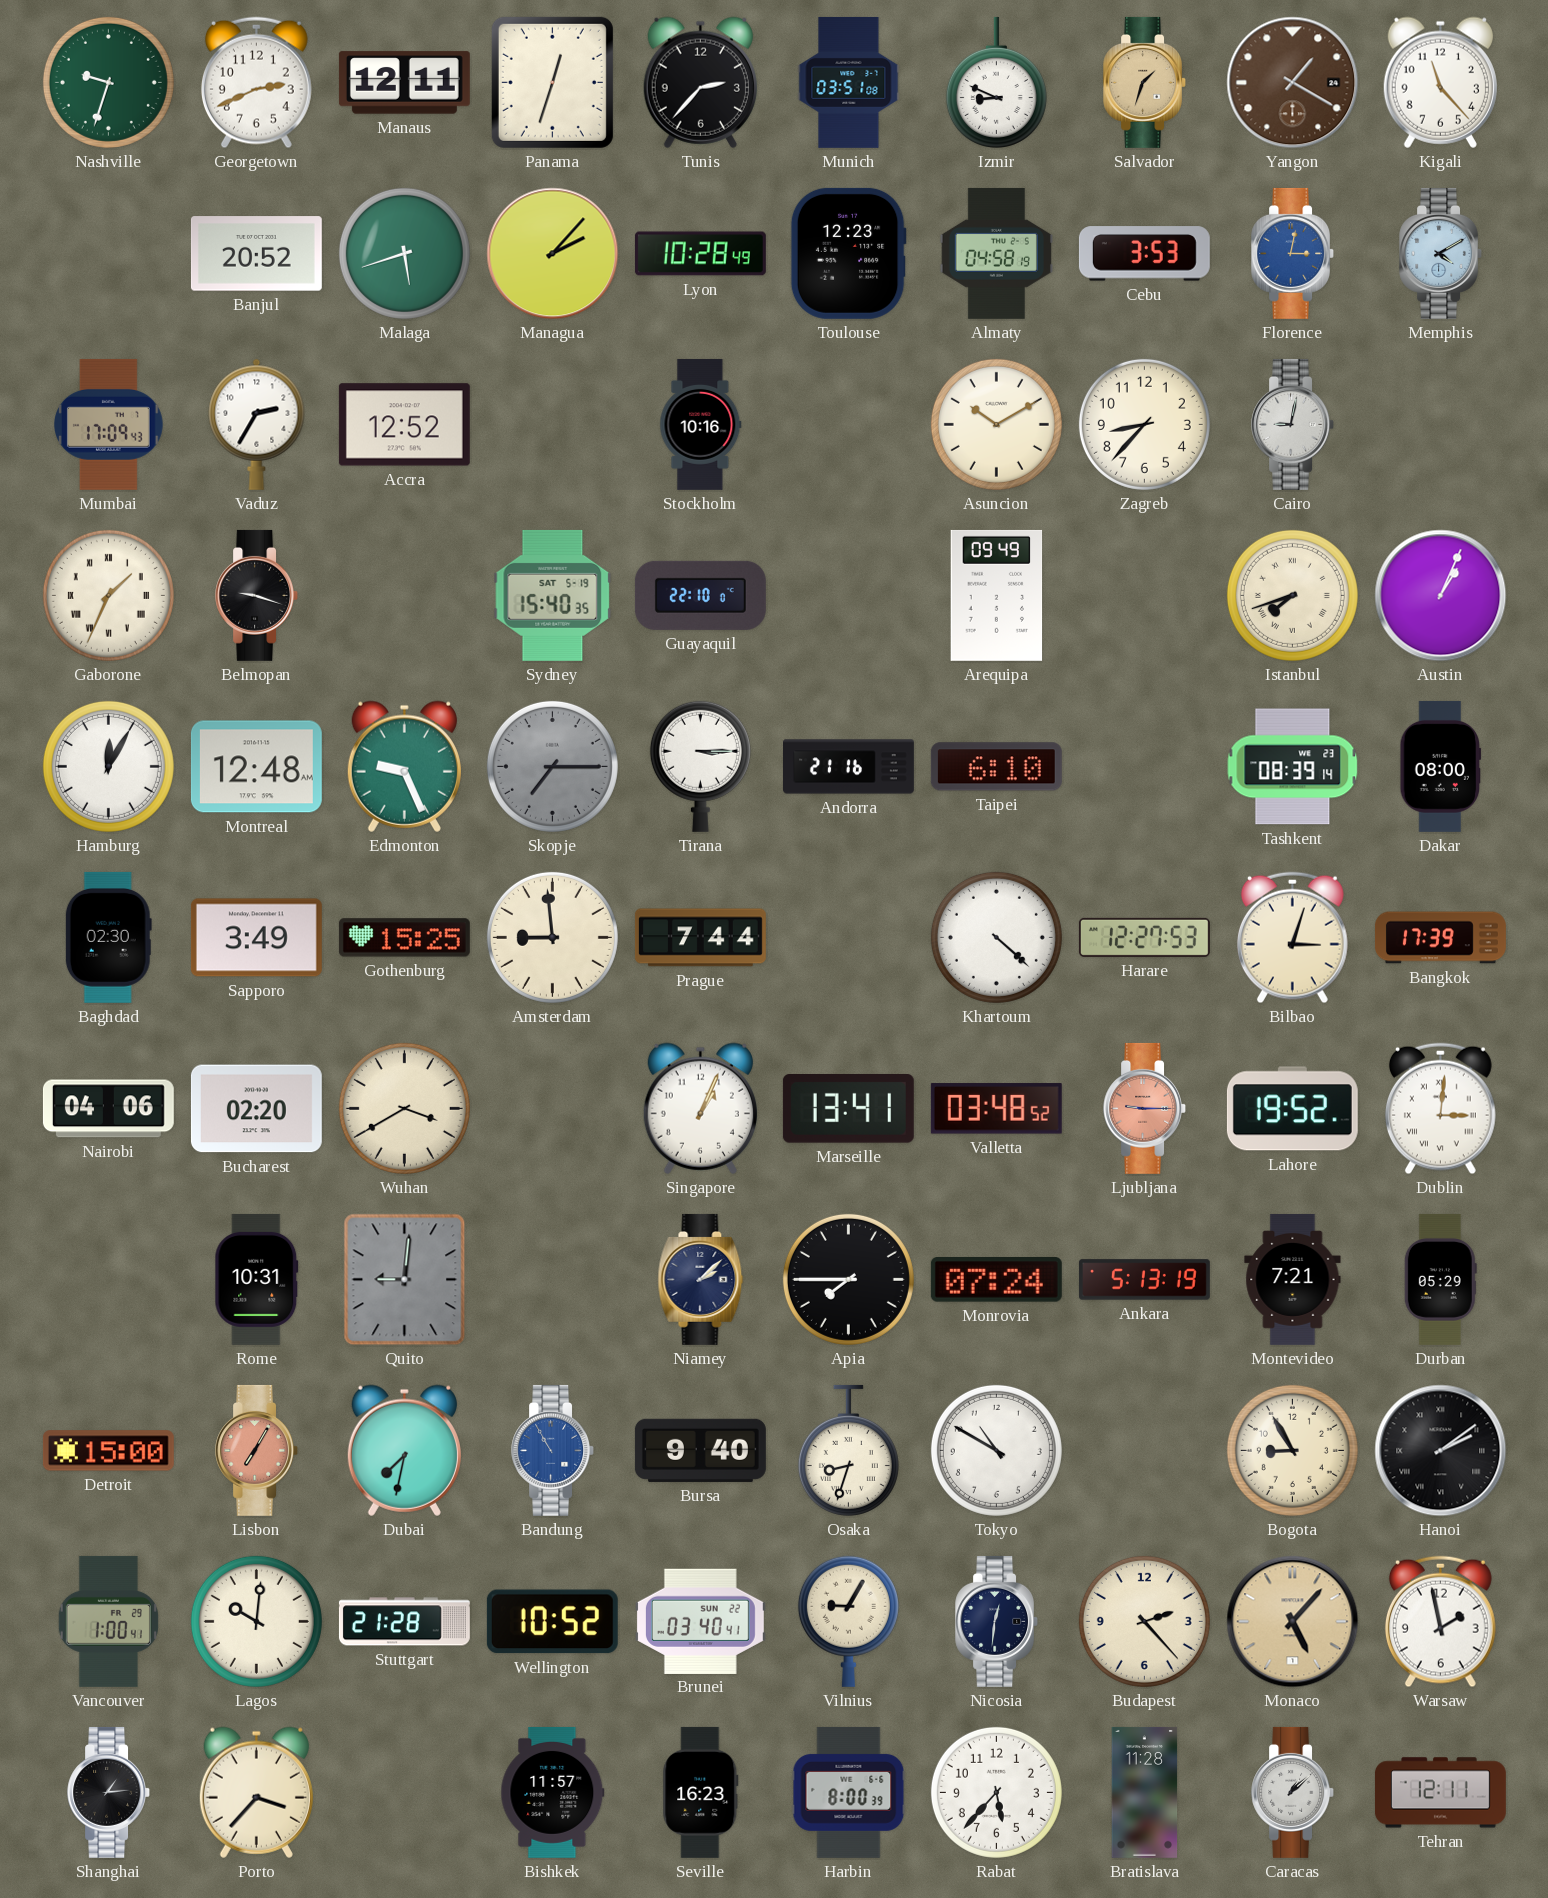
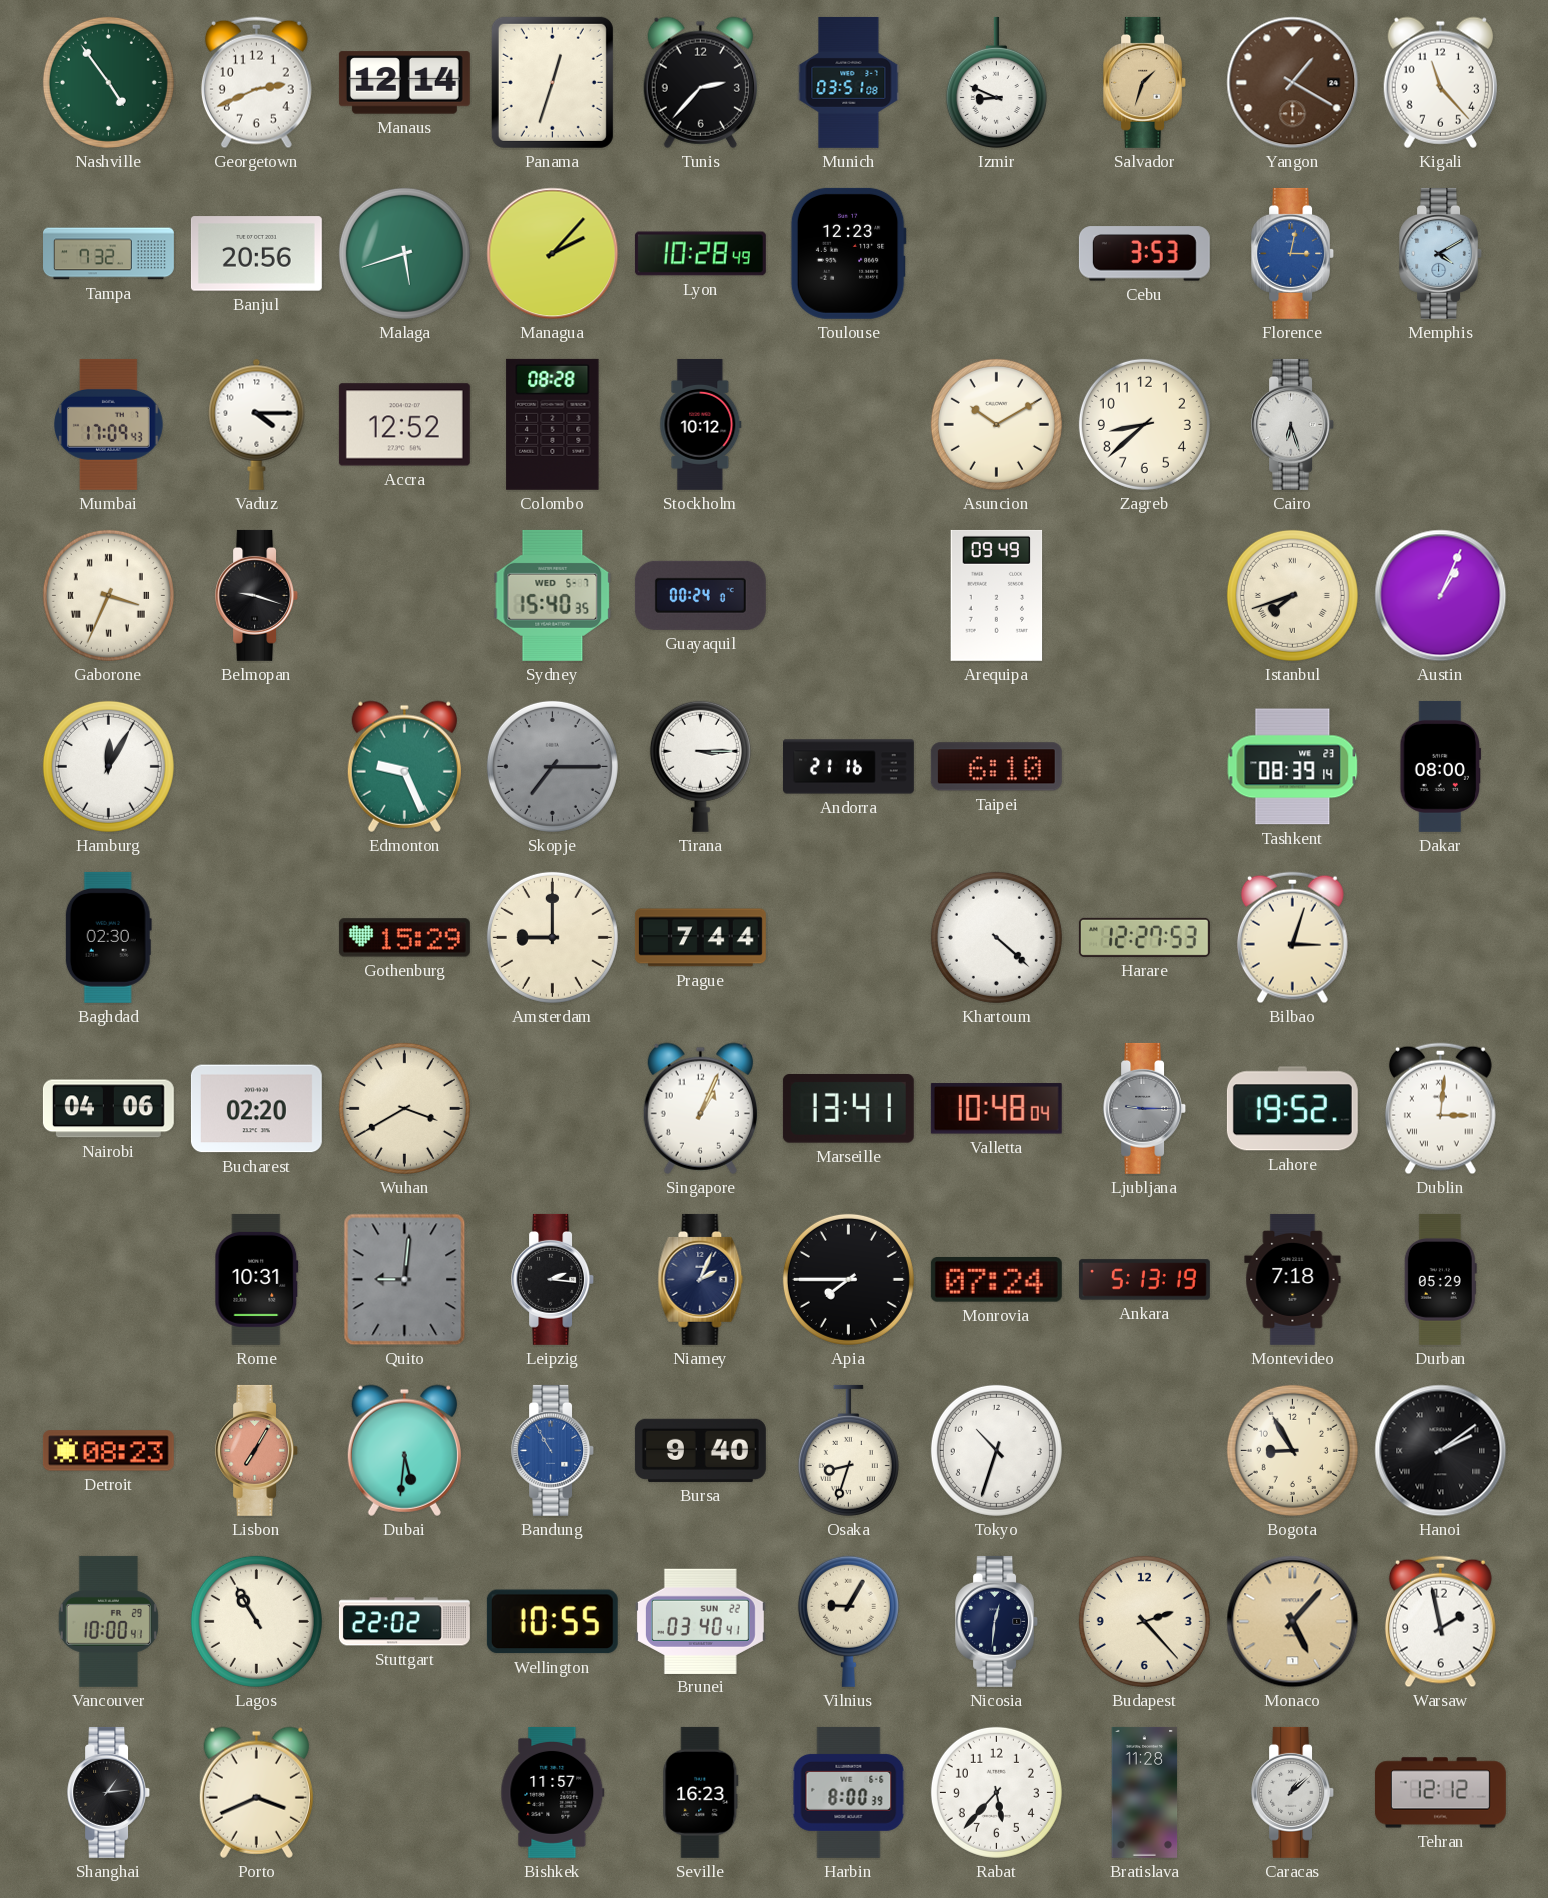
Nashville: 9:33 -> 4:54 (108, 82)
Manaus: 12:11 -> 12:14 (404, 83)
Tampa: none -> 7:32 (109, 254)
Banjul: 20:52 -> 20:56 (256, 254)
Almaty: 04:58 -> none (996, 253)
Vaduz: 2:35 -> 4:15 (257, 424)
Colombo: none -> 08:28 (553, 424)
Stockholm: 10:16 -> 10:12 (701, 424)
Zagreb: 8:37 -> 8:38 (1144, 424)
Cairo: 9:02 -> 6:27 (1293, 424)
Gaborone: 1:34 -> 3:34 (108, 595)
Sydney date: SAT 5-19 -> WED 5-7 (553, 595)
Guayaquil: 22:10 -> 00:24 (700, 595)
Montreal: 12:48 -> none (256, 767)
Sapporo: 3:49 -> none (256, 938)
Gothenburg: 15:25 -> 15:29 (404, 938)
Amsterdam: 8:59 -> 9:00 (552, 937)
Bangkok: 17:39 -> none (1440, 938)
Valletta: 03:48 -> 10:48 (996, 1109)
Ljubljana dial: salmon -> grey (1145, 1108)
Leipzig: none -> 2:16 (553, 1279)
Niamey: 2:08 -> 2:04 (701, 1279)
Montevideo: 7:21 -> 7:18 (1293, 1279)
Detroit: 15:00 -> 08:23 (108, 1451)
Dubai: 7:32 -> 5:31 (404, 1450)
Tokyo: 10:50 -> 10:33 (996, 1450)
Vancouver: 1:00 -> 10:00 (108, 1621)
Lagos: 10:01 -> 10:55 (256, 1621)
Stuttgart: 21:28 -> 22:02 (404, 1622)
Wellington: 10:52 -> 10:55 (552, 1622)
Porto: 3:37 -> 3:41 (256, 1792)
Tehran: 12:11 -> 12:12 (1440, 1793)
